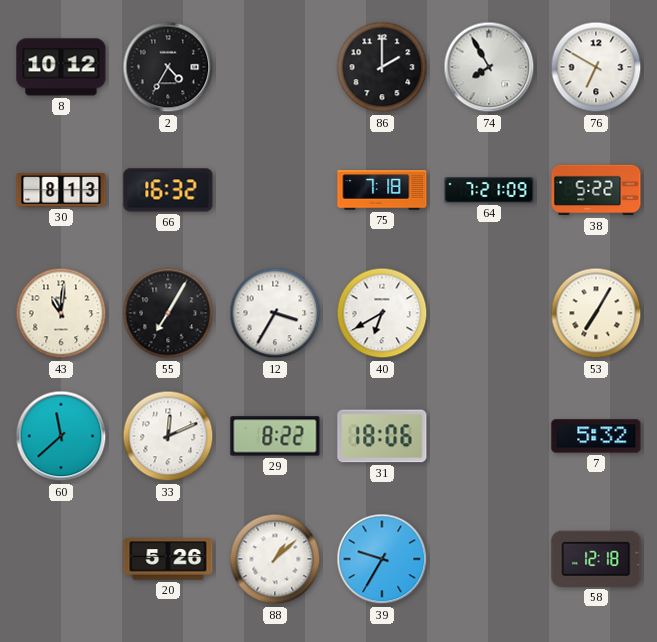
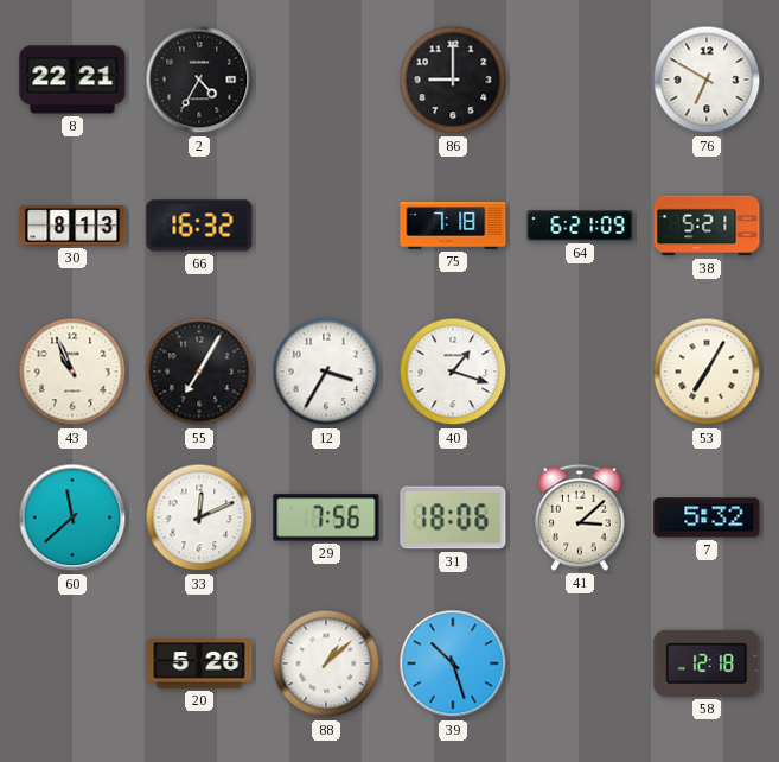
8: 10:12 -> 22:21 (72, 80)
86: 2:00 -> 9:00 (453, 80)
74: 7:55 -> none (489, 67)
64: 7:21 -> 6:21 (580, 226)
38: 5:22 -> 5:21 (707, 226)
43: 11:01 -> 10:56 (72, 372)
40: 6:40 -> 1:18 (453, 372)
29: 8:22 -> 7:56 (326, 517)
41: none -> 3:08 (580, 517)
39: 9:35 -> 10:27 (453, 663)
